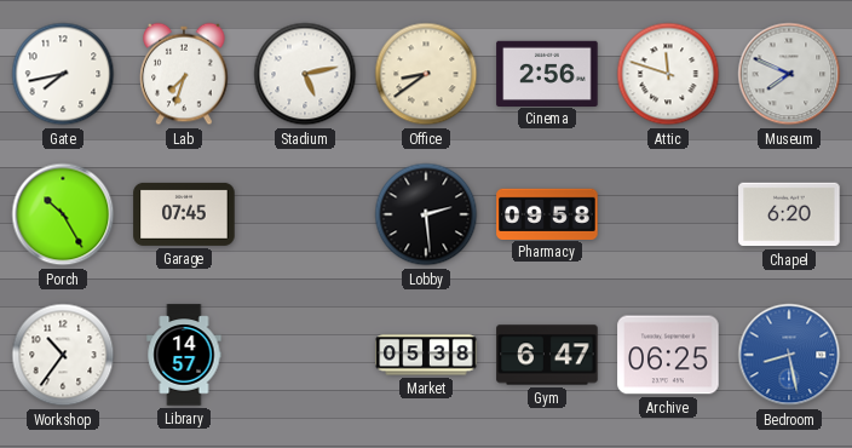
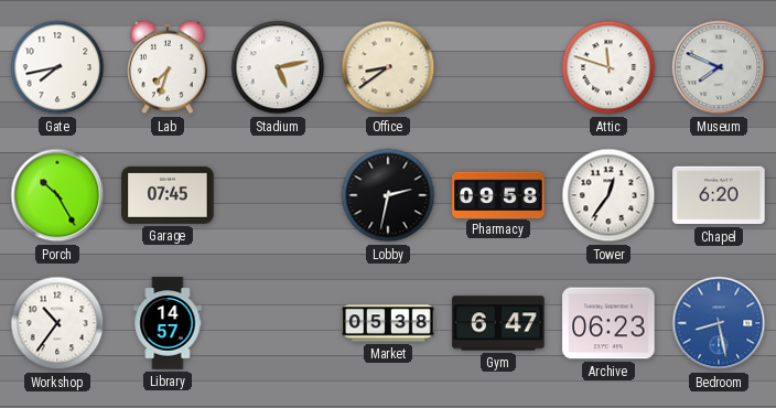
Cinema: 2:56 -> none (547, 73)
Lobby: 2:29 -> 2:32 (388, 195)
Tower: none -> 12:36 (608, 195)
Archive: 06:25 -> 06:23 (608, 323)
